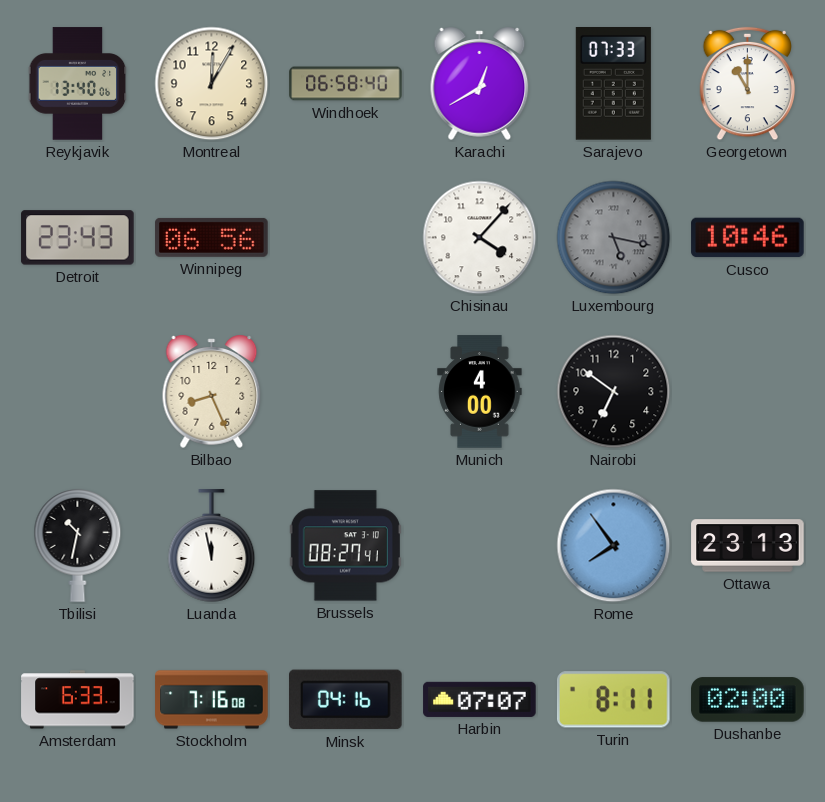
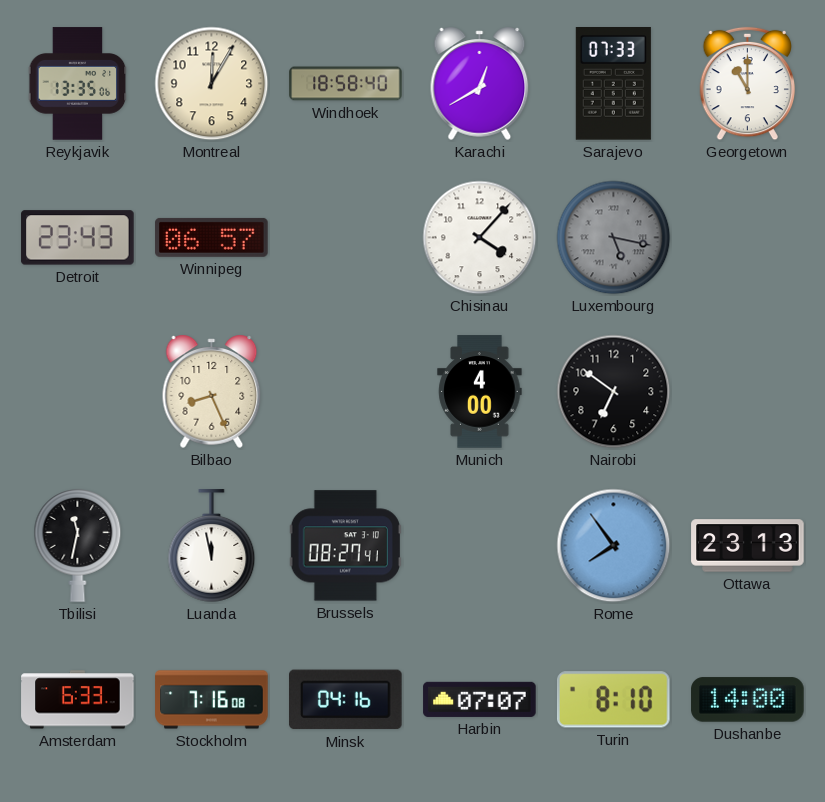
Reykjavik: 13:40 -> 13:35 (78, 84)
Windhoek: 06:58 -> 18:58 (346, 84)
Winnipeg: 06:56 -> 06:57 (212, 237)
Cusco: 10:46 -> none (748, 238)
Tbilisi: 10:32 -> 11:32 (78, 546)
Turin: 8:11 -> 8:10 (613, 700)
Dushanbe: 02:00 -> 14:00 (748, 700)
